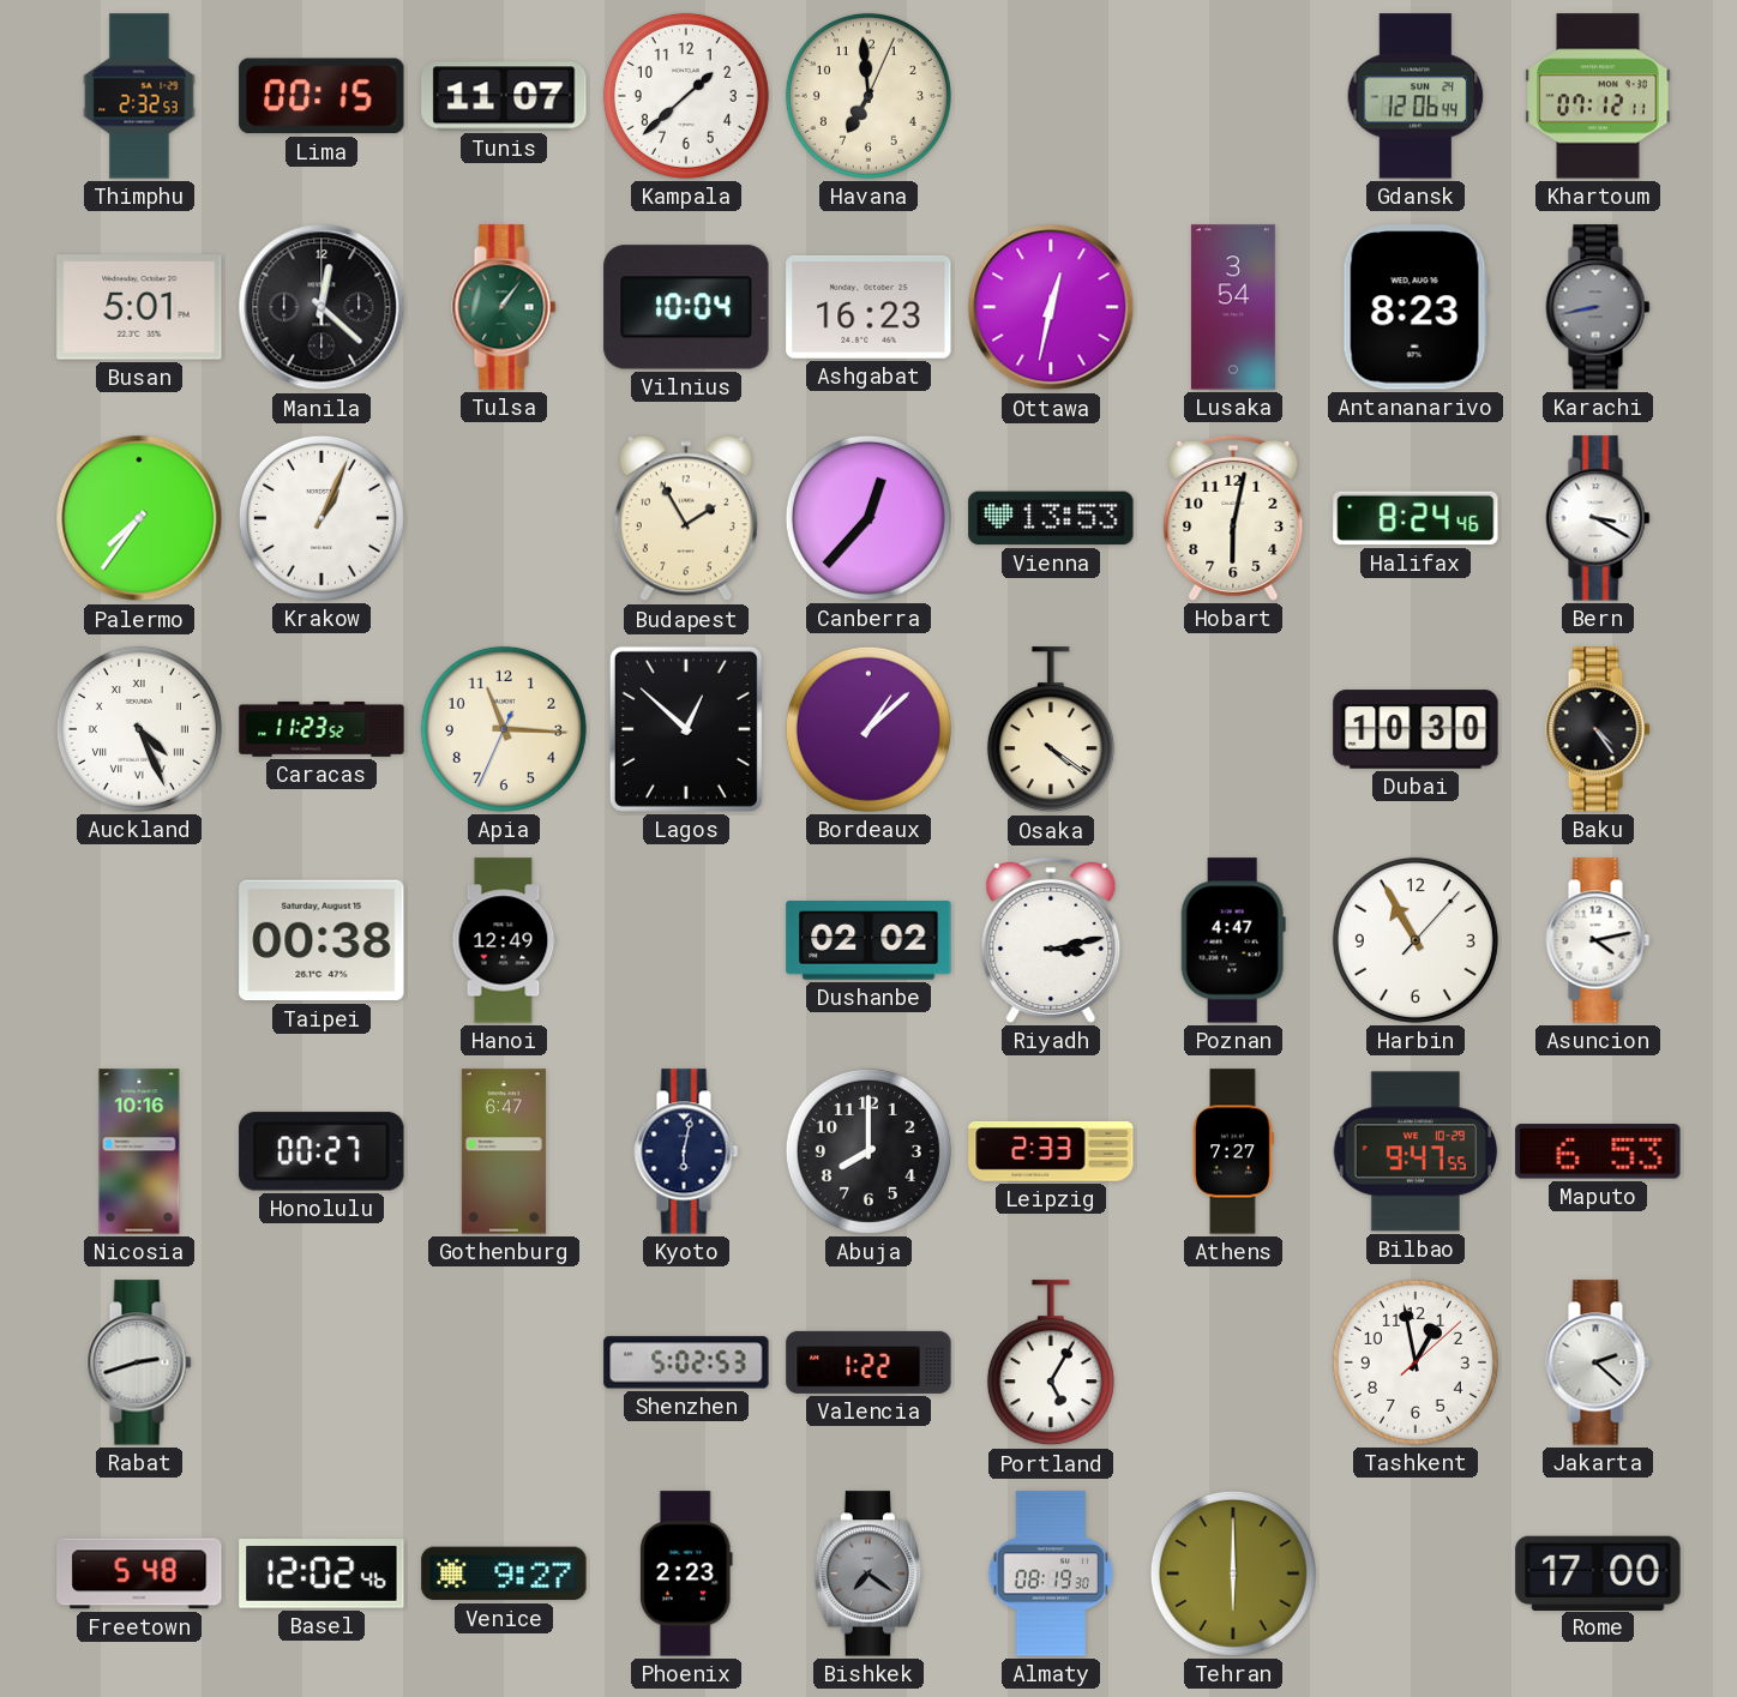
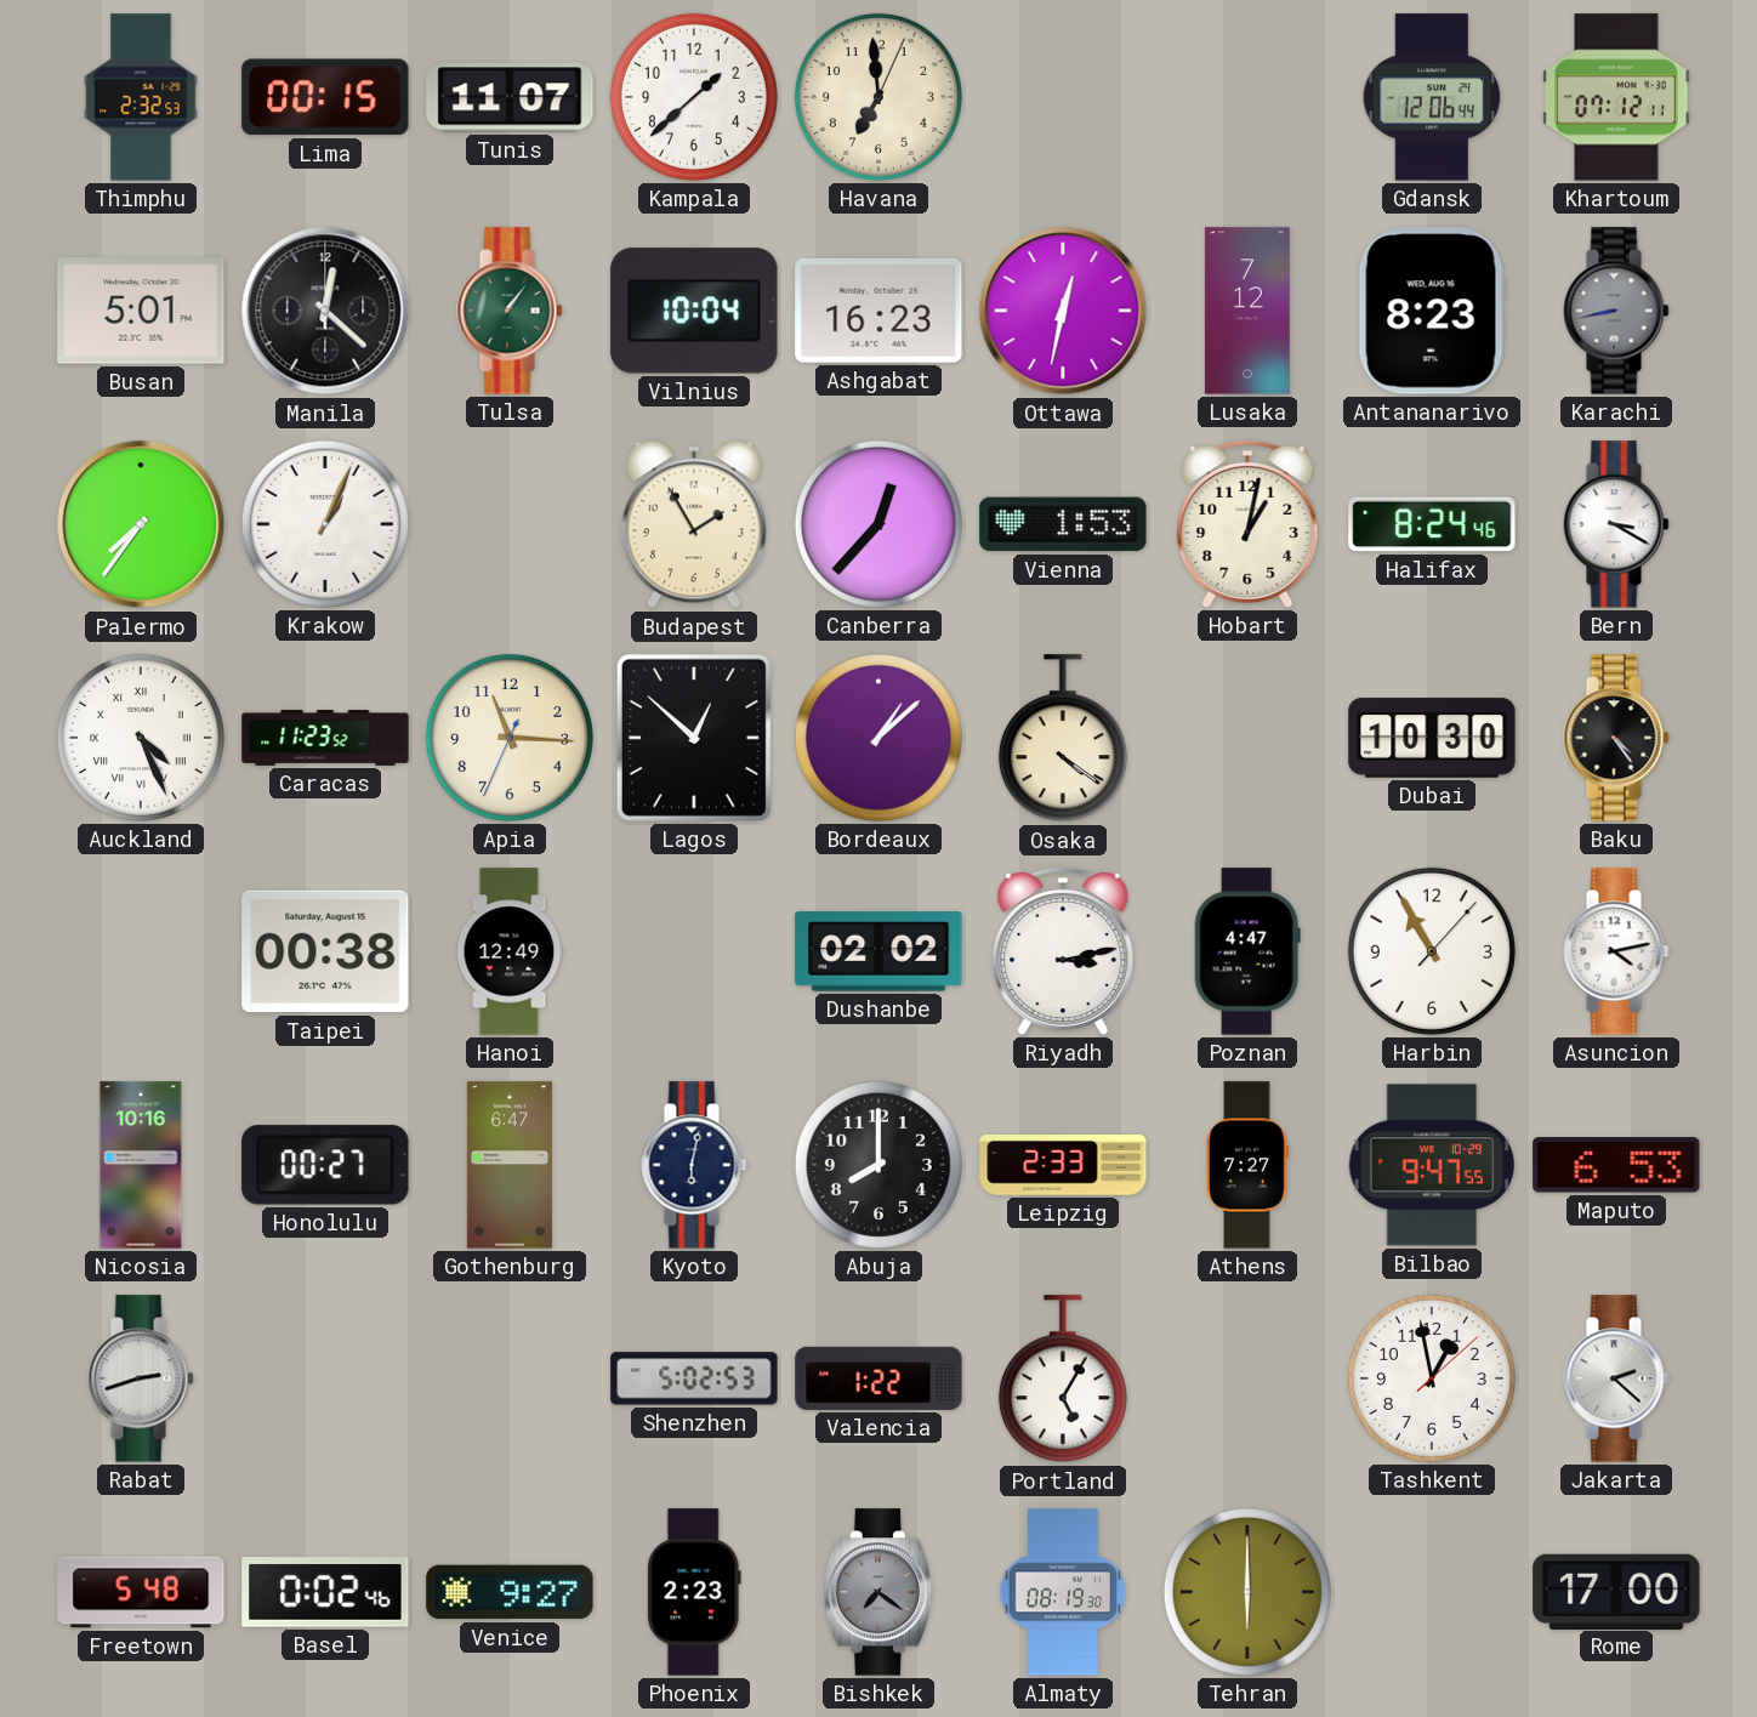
Lusaka: 3:54 -> 7:12 (1247, 311)
Vienna: 13:53 -> 1:53 (1063, 524)
Hobart: 6:02 -> 1:02 (1247, 524)
Basel: 12:02 -> 0:02 (325, 1592)
